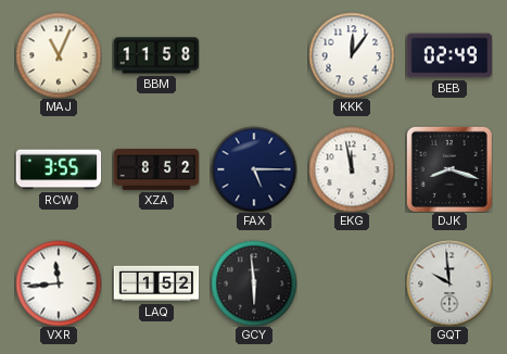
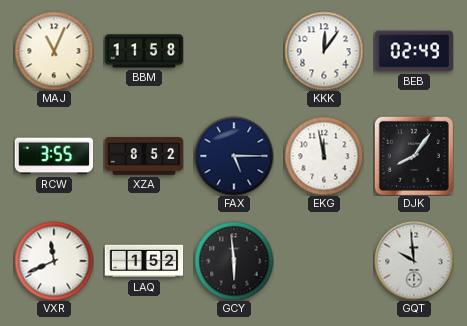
DJK: 8:18 -> 8:06 (414, 156)
VXR: 11:44 -> 11:41 (54, 261)
